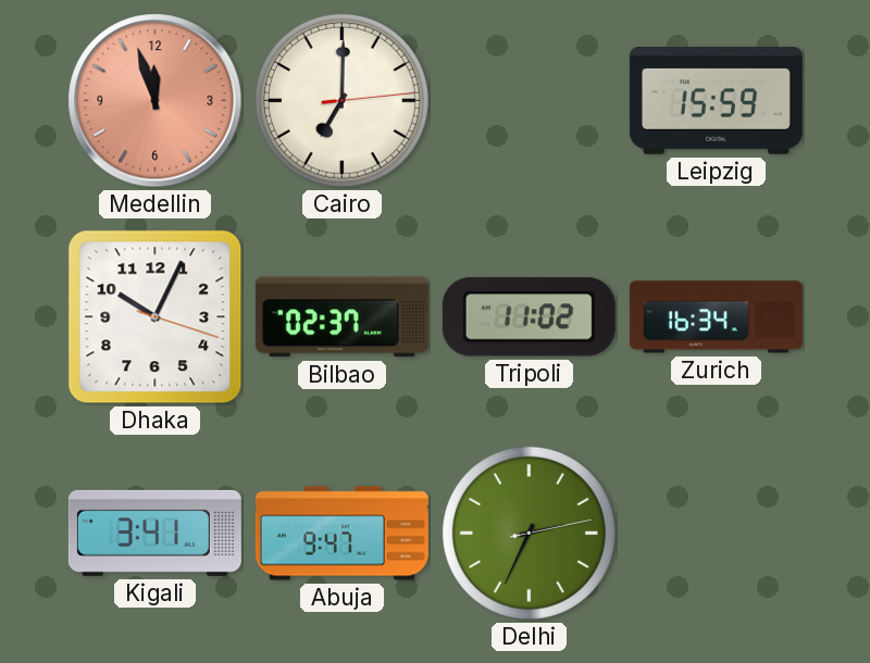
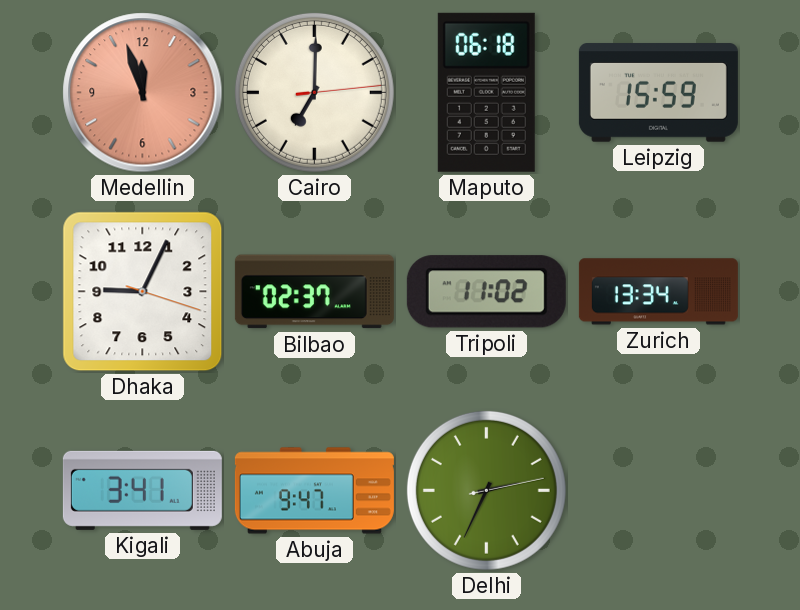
Maputo: none -> 06:18 (486, 92)
Dhaka: 10:04 -> 9:04 (143, 292)
Zurich: 16:34 -> 13:34 (658, 292)
